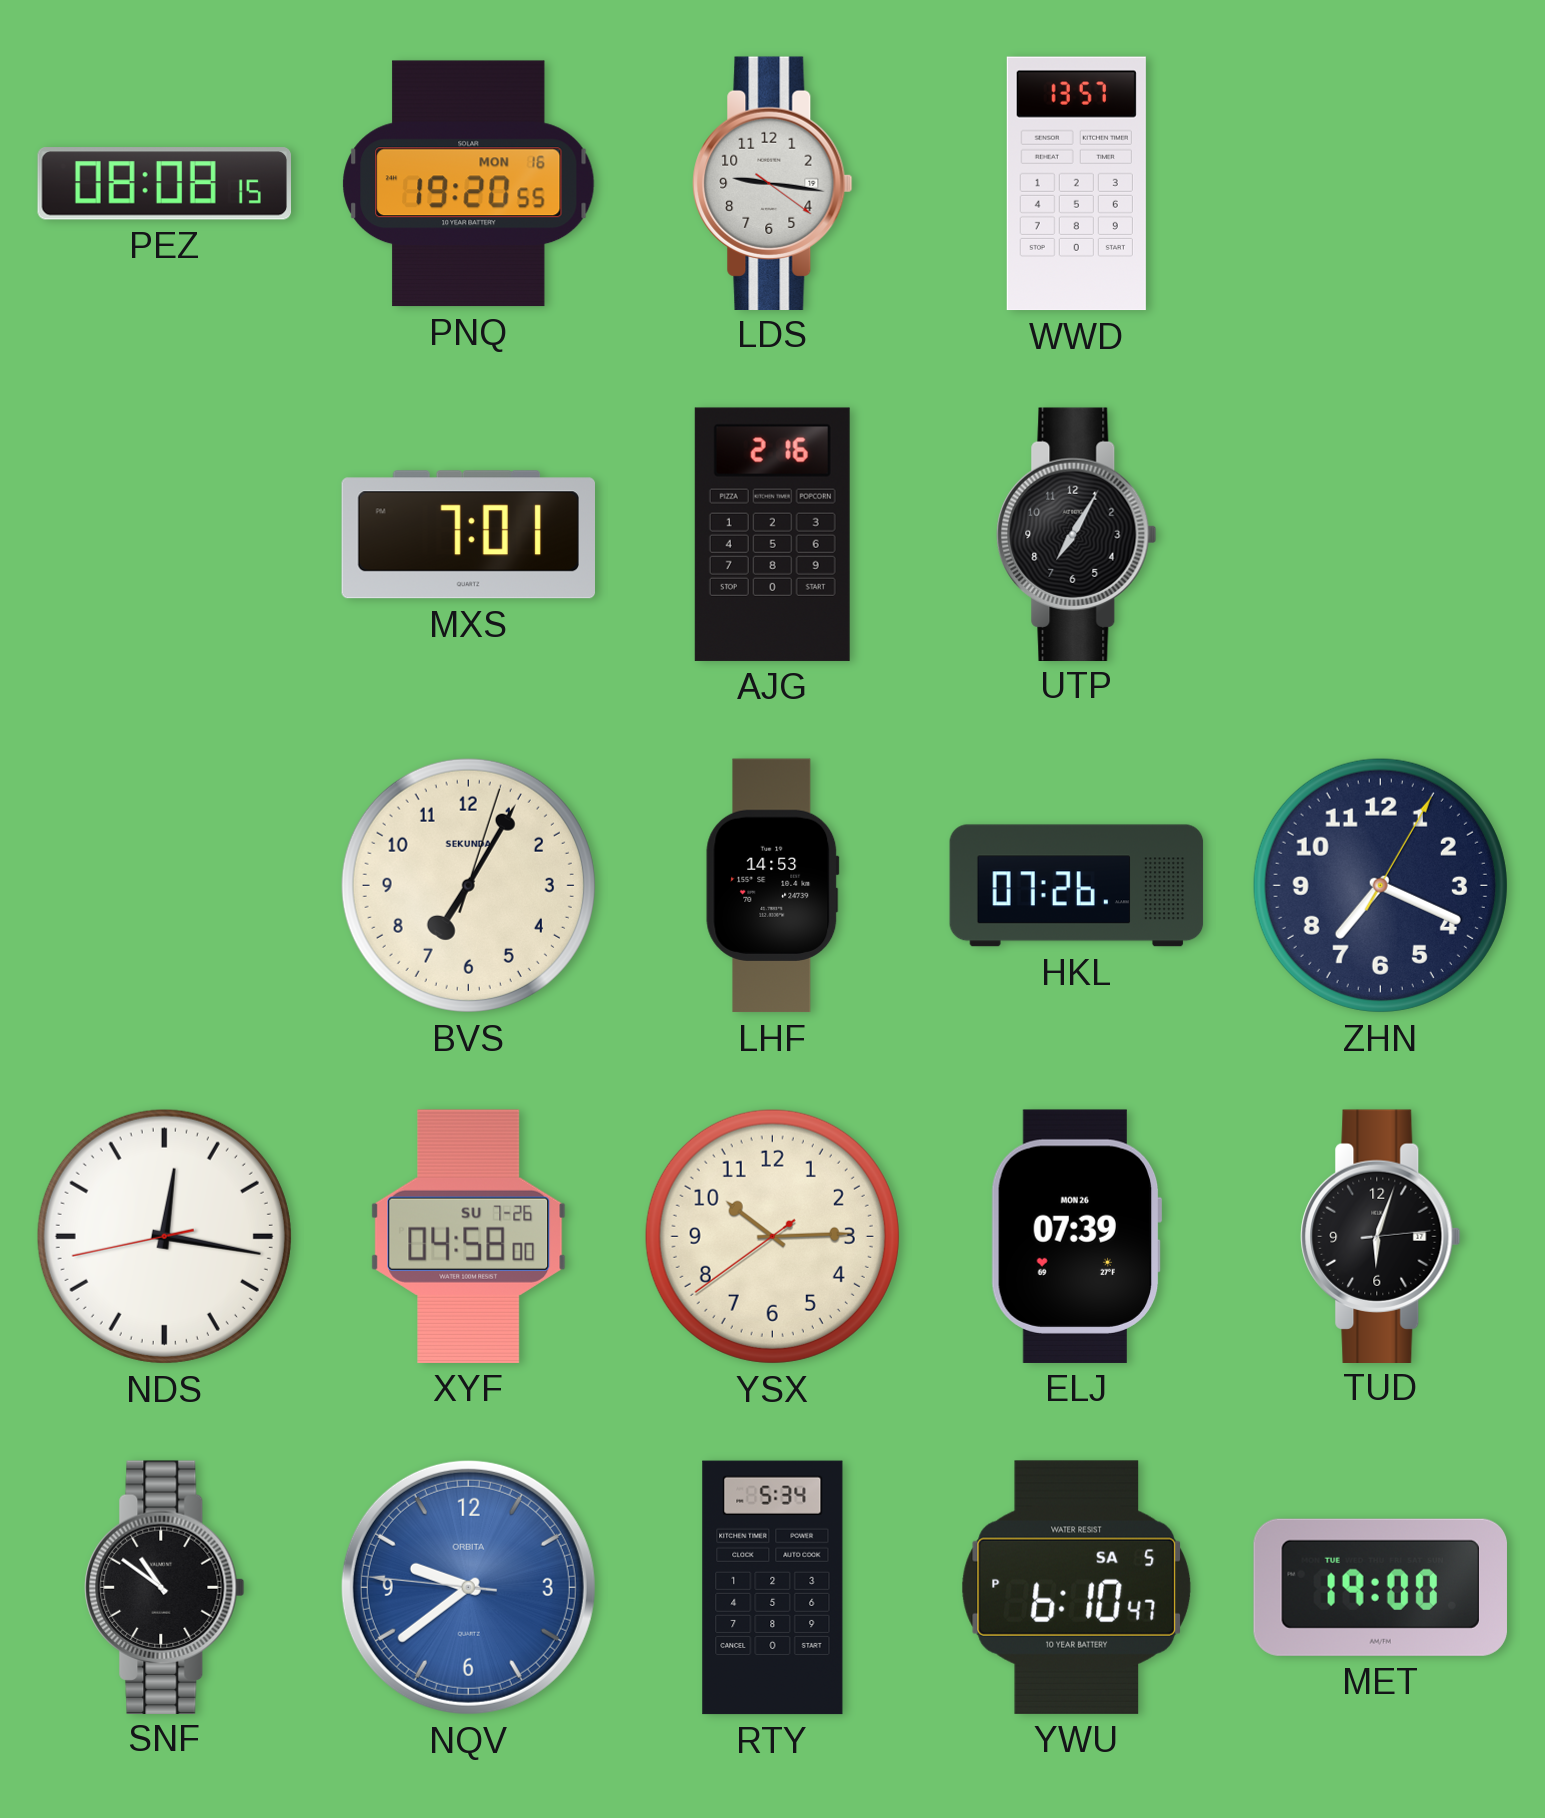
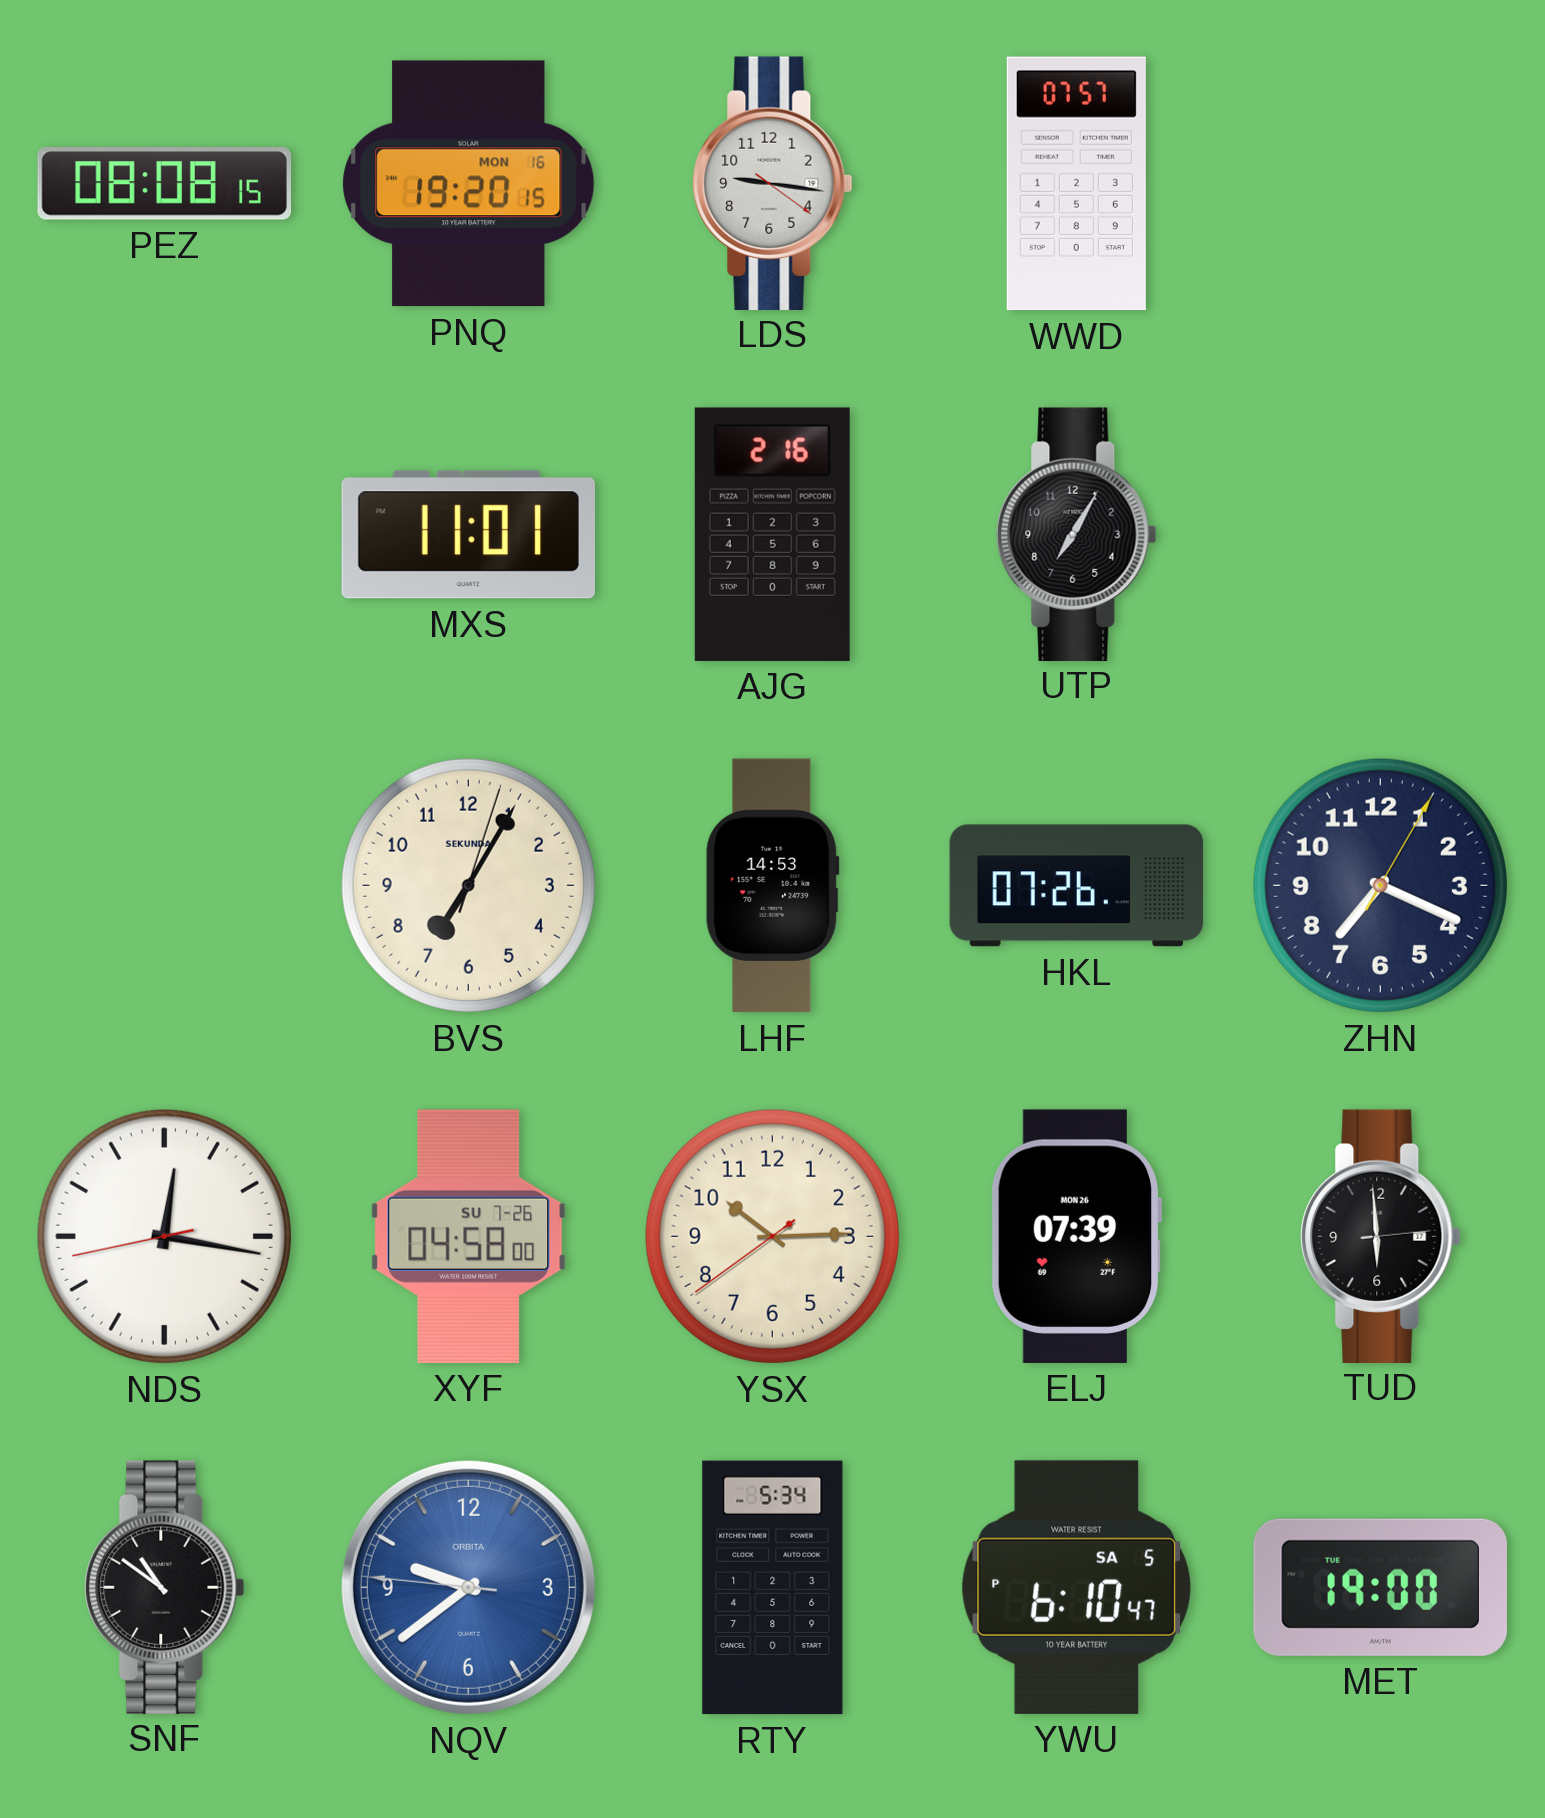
PNQ: 19:20:55 -> 19:20:15 (469, 184)
WWD: 13:57 -> 07:57 (1076, 184)
MXS: 7:01 -> 11:01 (468, 535)
TUD: 6:03 -> 5:59 (1381, 1236)
